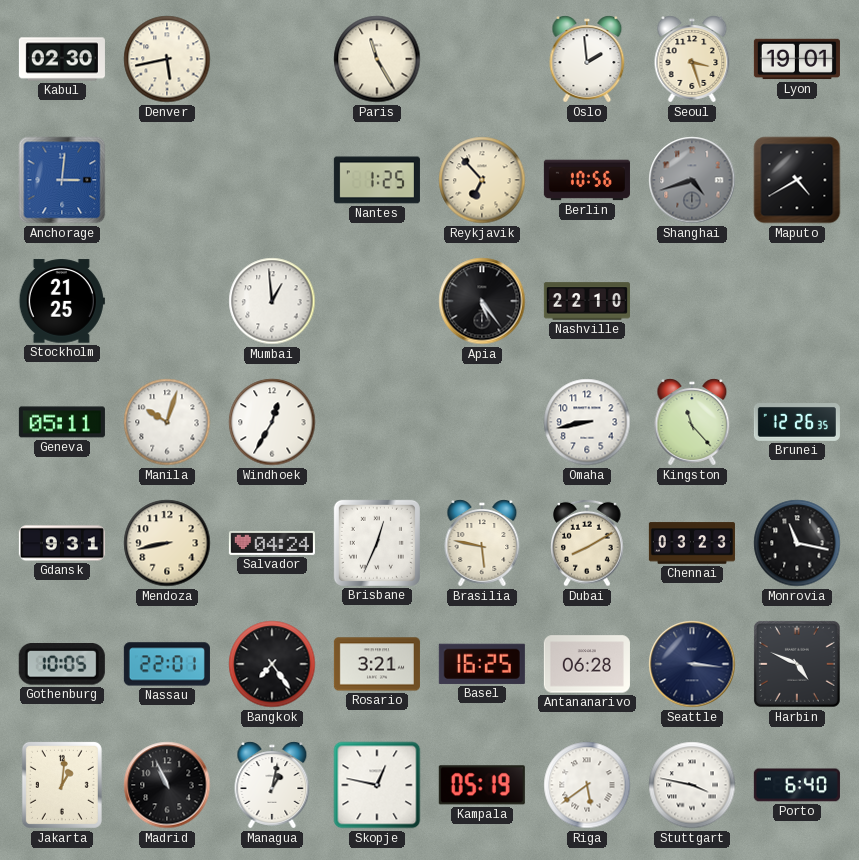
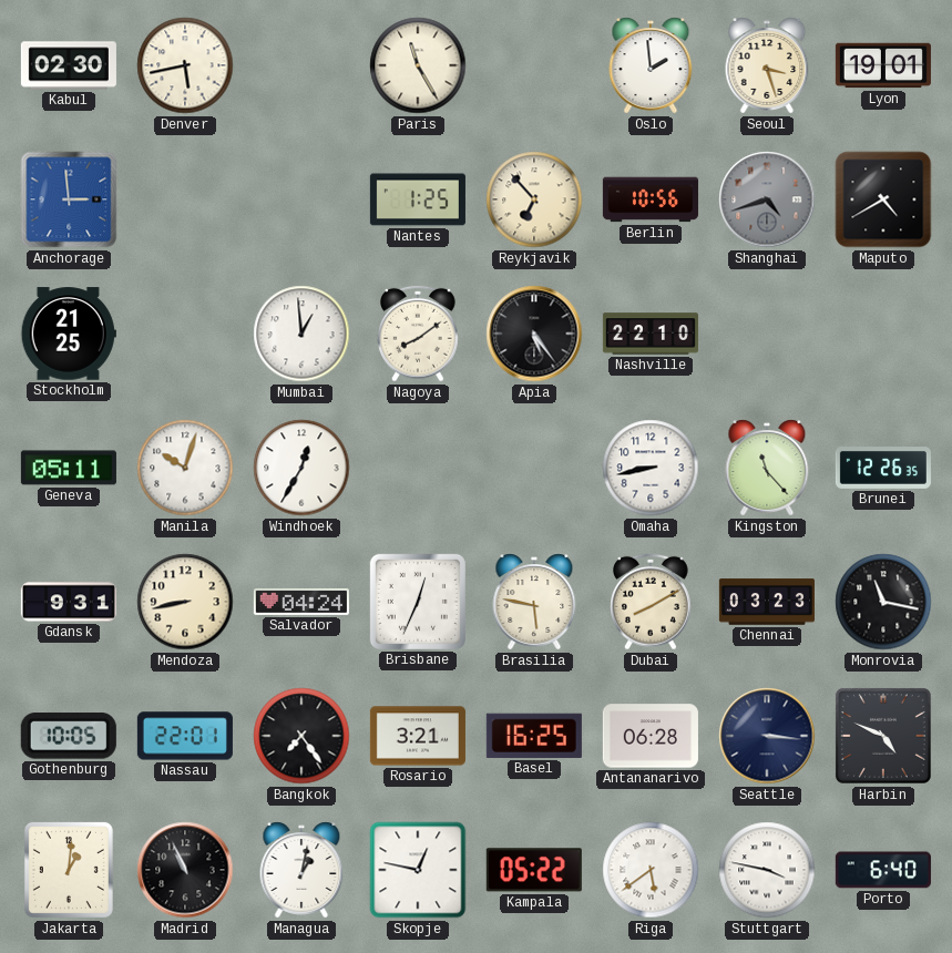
Anchorage: 3:01 -> 2:59 (69, 199)
Nagoya: none -> 8:09 (418, 334)
Kampala: 05:19 -> 05:22 (534, 870)
